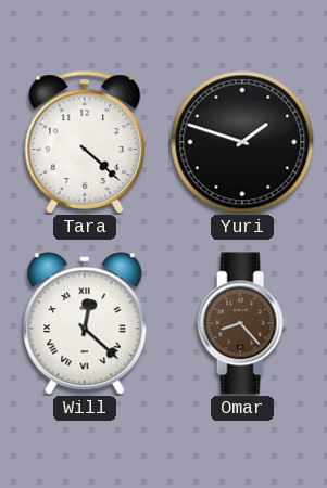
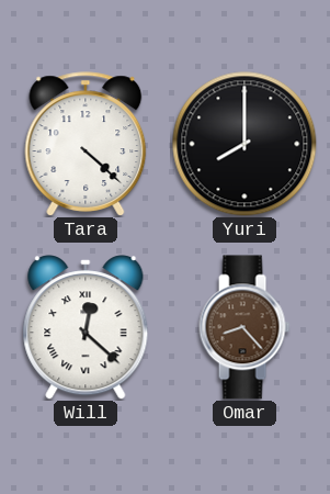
Yuri: 1:48 -> 8:00 (244, 144)
